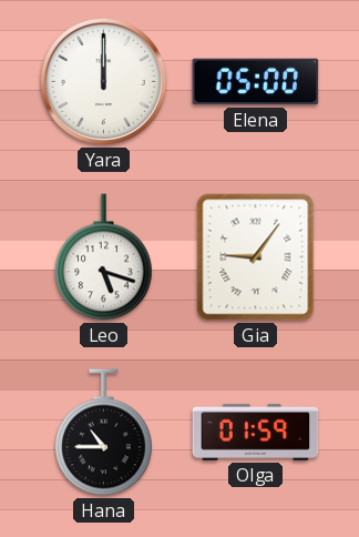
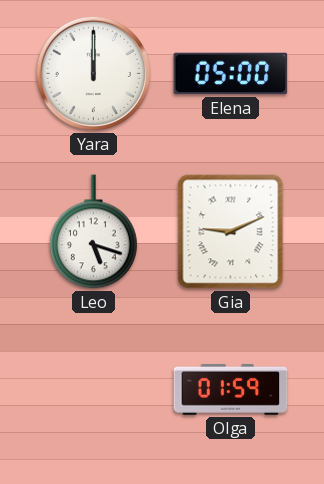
Gia: 9:06 -> 9:11 (231, 232)
Hana: 10:45 -> none (104, 433)
